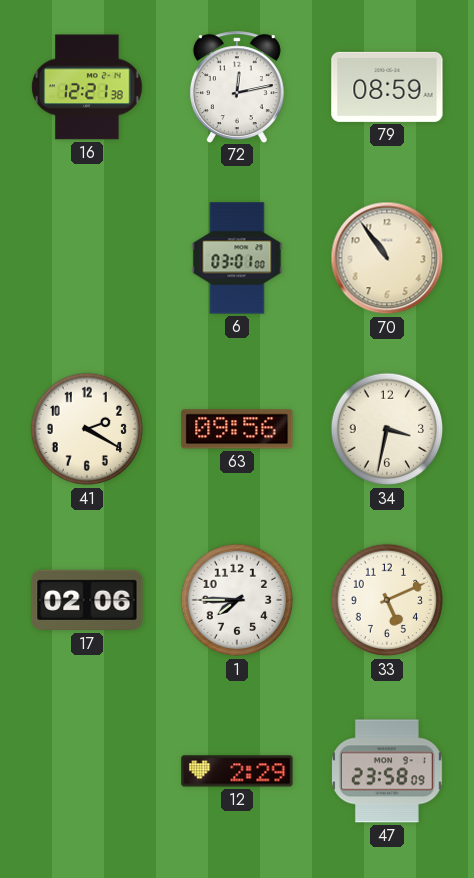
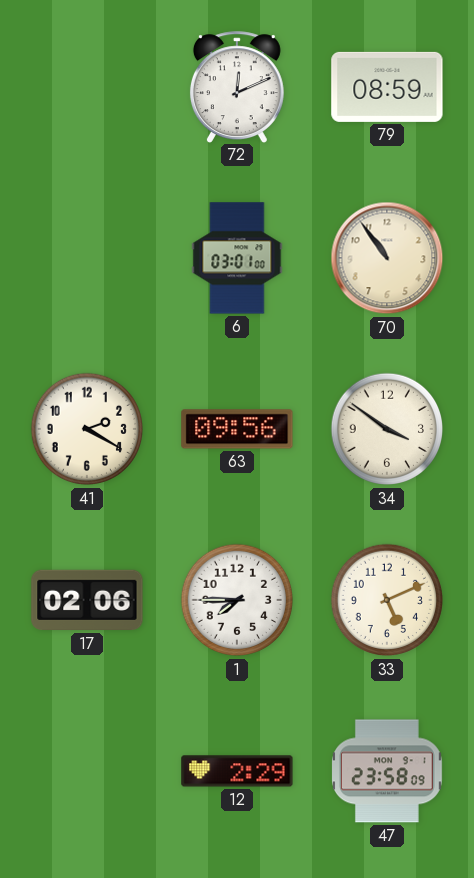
16: 12:21 -> none (87, 87)
72: 12:13 -> 12:11 (237, 87)
34: 3:32 -> 3:51 (387, 429)
